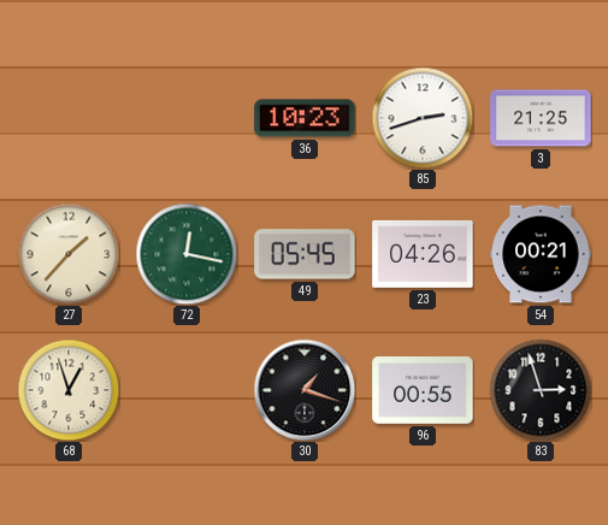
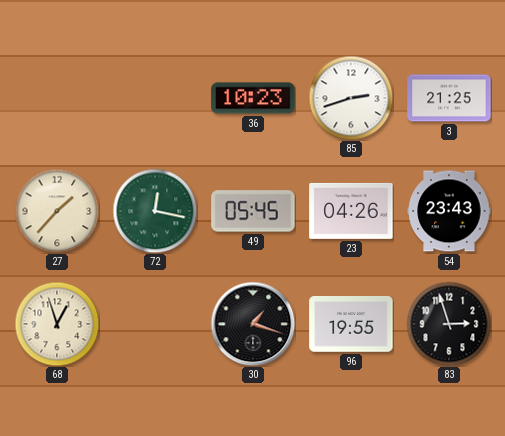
54: 00:21 -> 23:43 (449, 211)
96: 00:55 -> 19:55 (351, 325)
